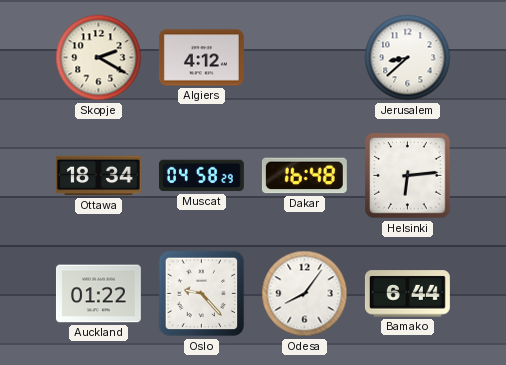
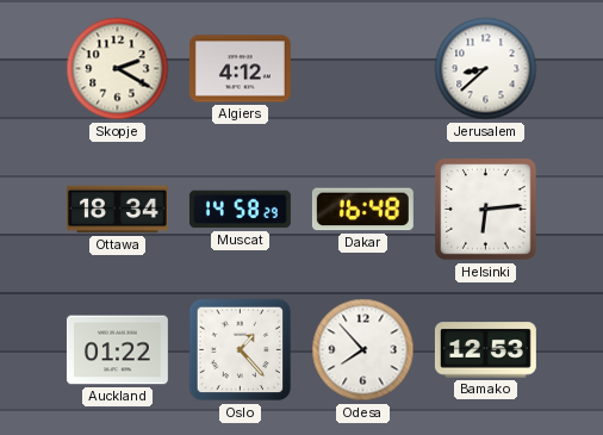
Muscat: 04:58 -> 14:58 (240, 210)
Oslo: 9:23 -> 1:23 (241, 350)
Odesa: 8:06 -> 7:53 (363, 350)
Bamako: 6:44 -> 12:53 (485, 350)
